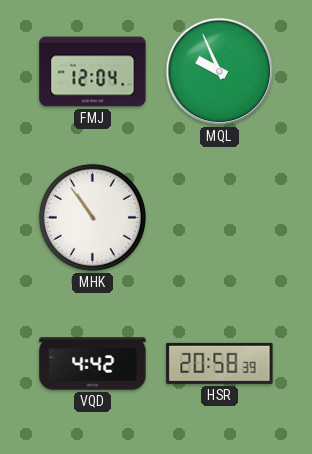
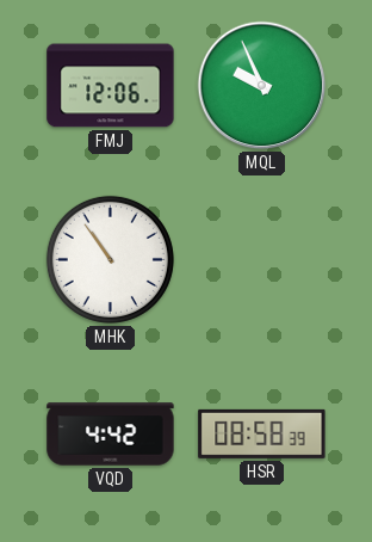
FMJ: 12:04 -> 12:06 (111, 86)
HSR: 20:58 -> 08:58 (262, 433)
